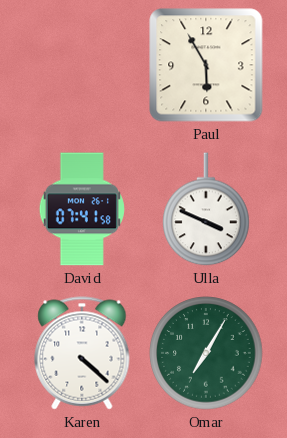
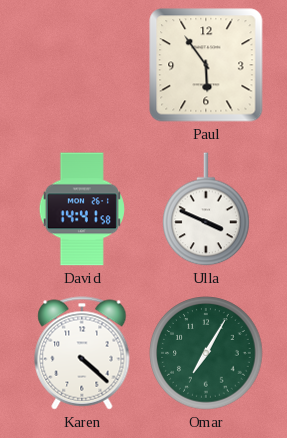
Paul: 5:55 -> 5:54 (206, 65)
David: 07:41 -> 14:41 (82, 209)
